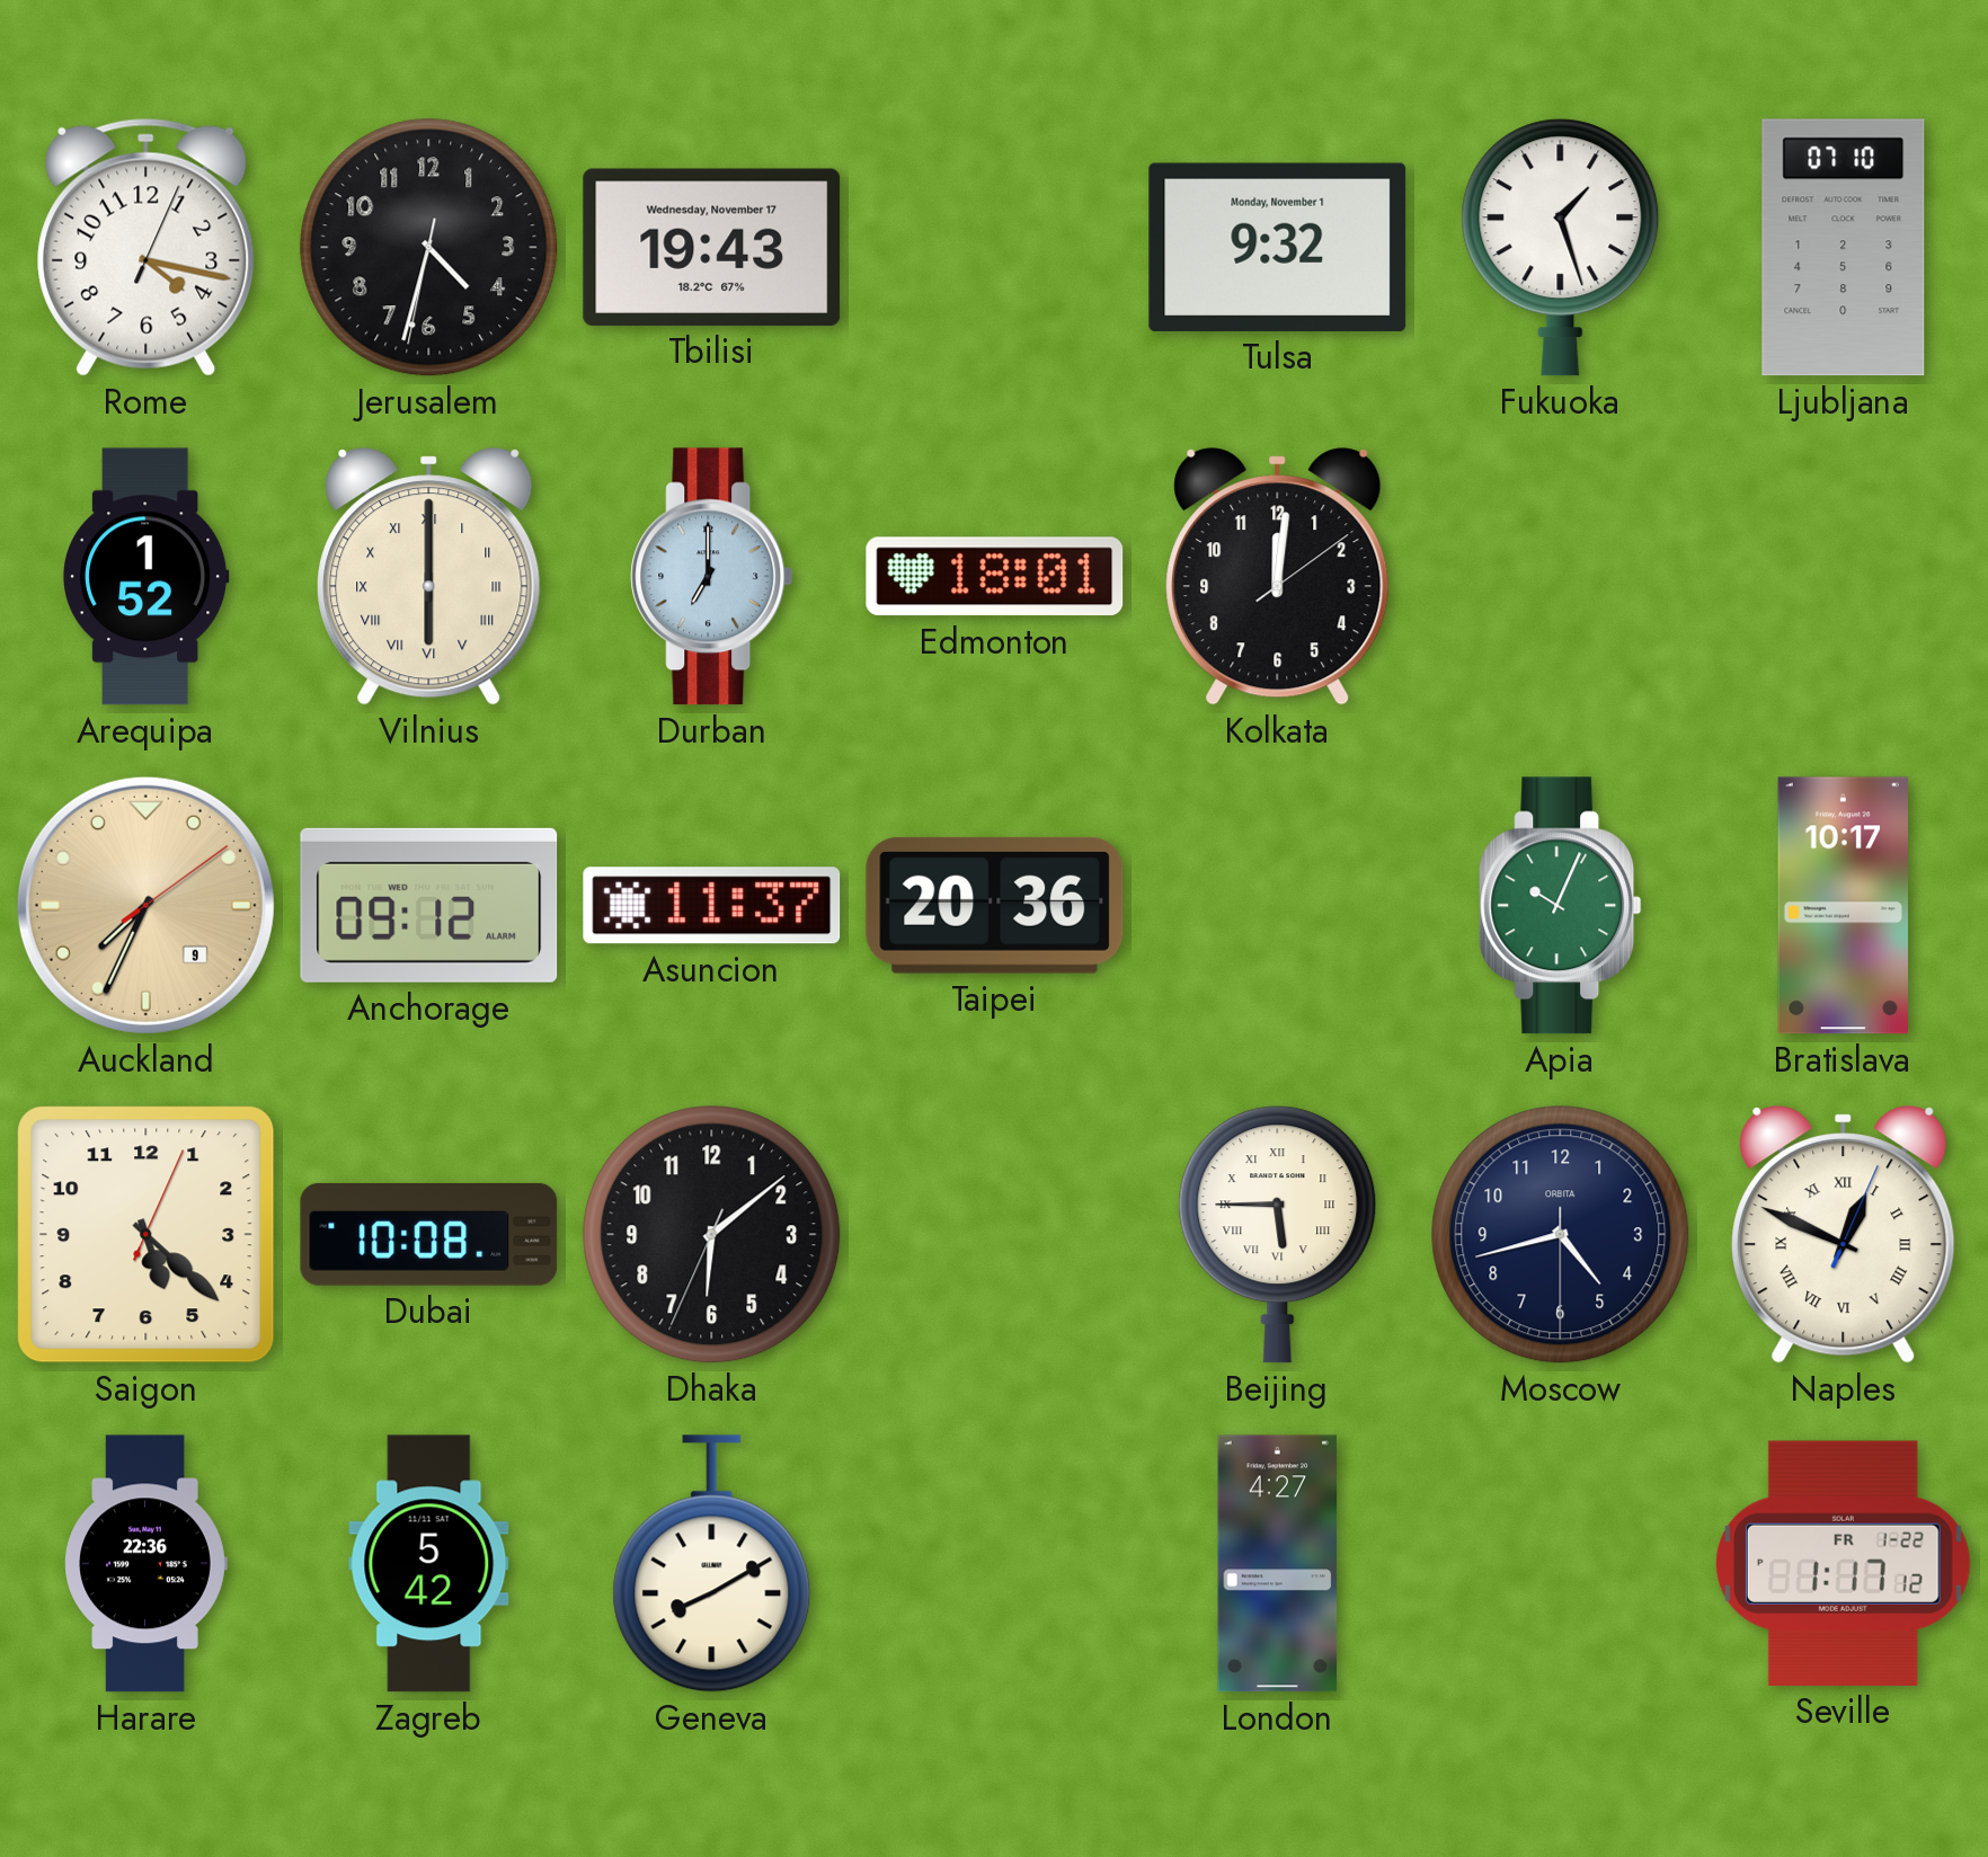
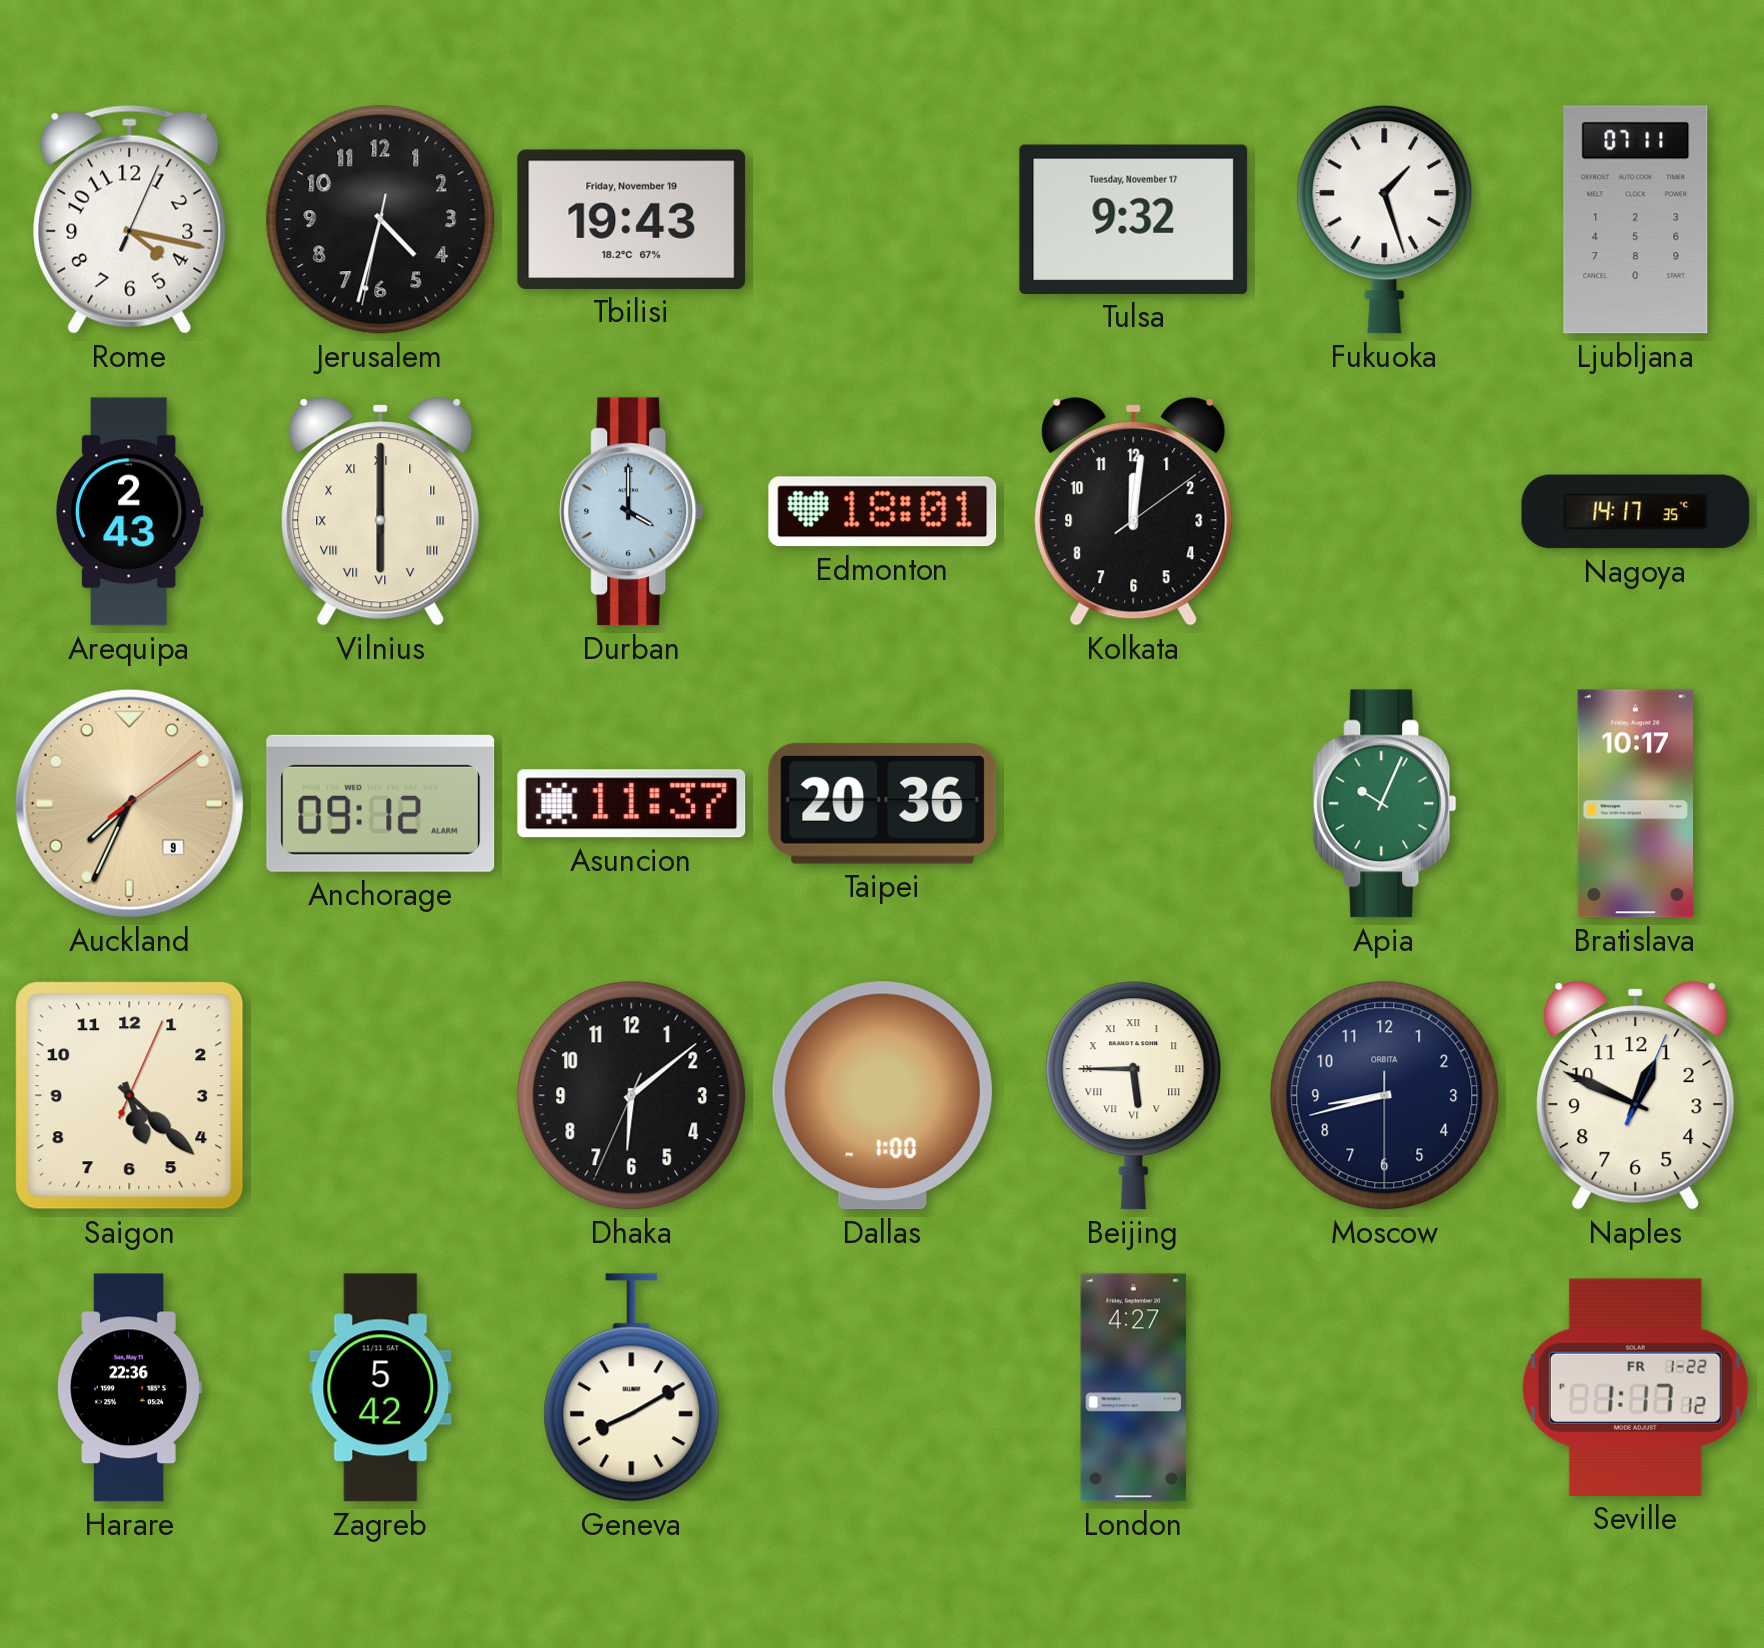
Tbilisi date: Wednesday, November 17 -> Friday, November 19 (632, 219)
Tulsa date: Monday, November 1 -> Tuesday, November 17 (1134, 219)
Ljubljana: 07:10 -> 07:11 (1636, 220)
Arequipa: 1:52 -> 2:43 (129, 512)
Durban: 7:00 -> 4:00 (632, 512)
Nagoya: none -> 14:17 (1636, 512)
Dubai: 10:08 -> none (429, 1234)
Dallas: none -> 1:00 (882, 1096)
Moscow: 4:42 -> 8:42 (1385, 1096)
Naples numerals: Roman -> Arabic (1636, 1096)
